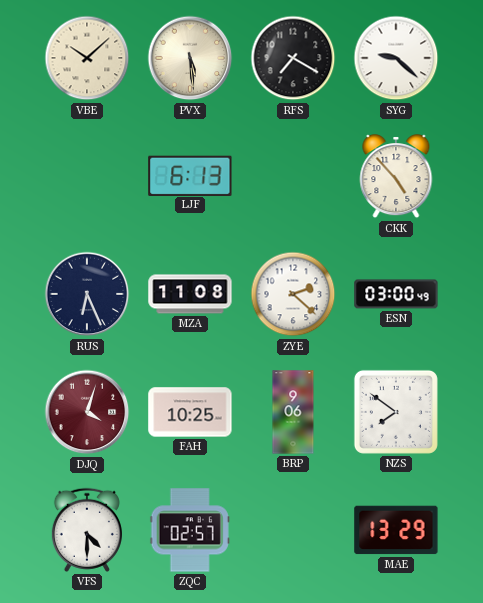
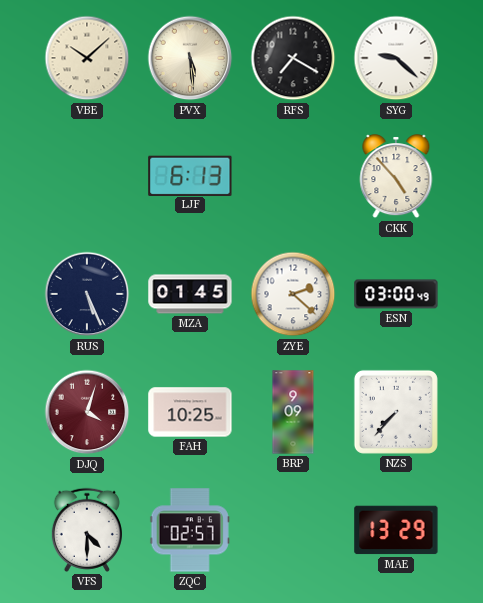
RUS: 6:26 -> 5:26 (87, 294)
MZA: 11:08 -> 01:45 (190, 294)
BRP: 9:06 -> 9:09 (293, 412)
NZS: 7:51 -> 7:37 (396, 412)
